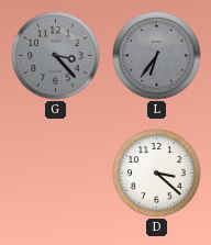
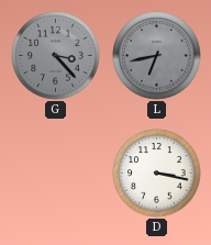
L: 6:36 -> 6:43 (157, 56)
D: 3:22 -> 3:17 (157, 174)
